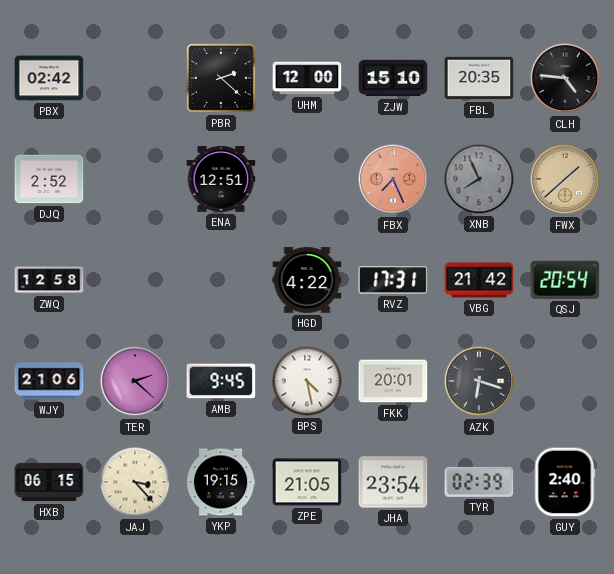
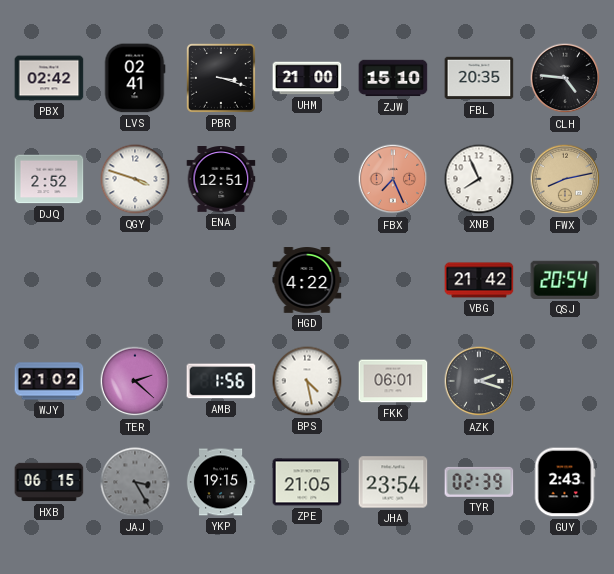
LVS: none -> 02:41 (135, 78)
PBR: 2:22 -> 3:18 (221, 78)
UHM: 12:00 -> 21:00 (307, 78)
QGY: none -> 3:48 (135, 179)
XNB dial: grey -> white (479, 179)
FWX: 1:38 -> 8:13 (565, 179)
ZWQ: 12:58 -> none (49, 280)
RVZ: 17:31 -> none (393, 280)
WJY: 21:06 -> 21:02 (49, 381)
AMB: 9:45 -> 1:56 (221, 381)
FKK: 20:01 -> 06:01 (393, 381)
AZK: 6:18 -> 2:18 (479, 381)
JAJ: 3:23 -> 3:25 (135, 482)
JAJ dial: cream -> grey (135, 482)
GUY: 2:40 -> 2:43 (565, 482)
